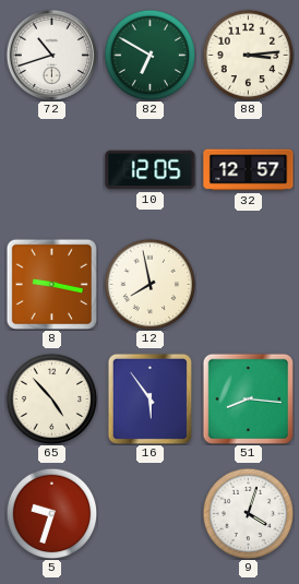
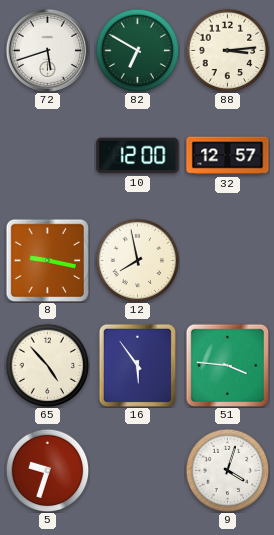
72: 10:42 -> 5:42 (47, 50)
10: 12:05 -> 12:00 (138, 156)
51: 8:16 -> 3:46 (227, 365)
